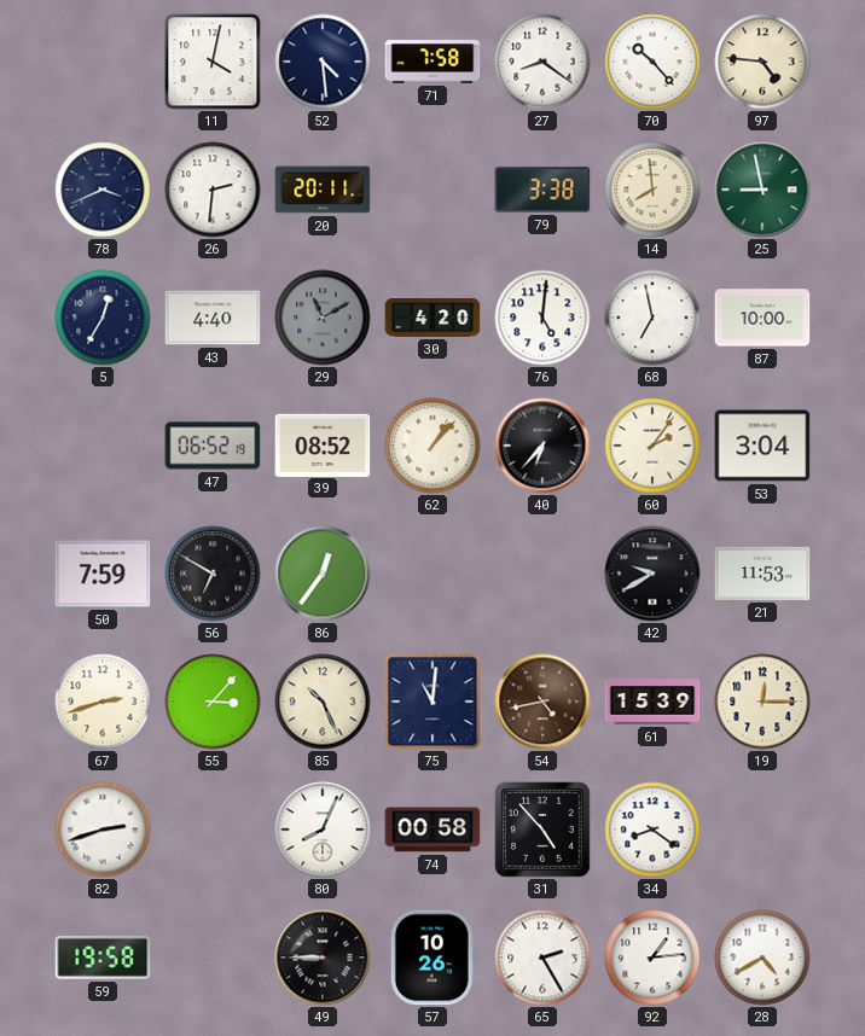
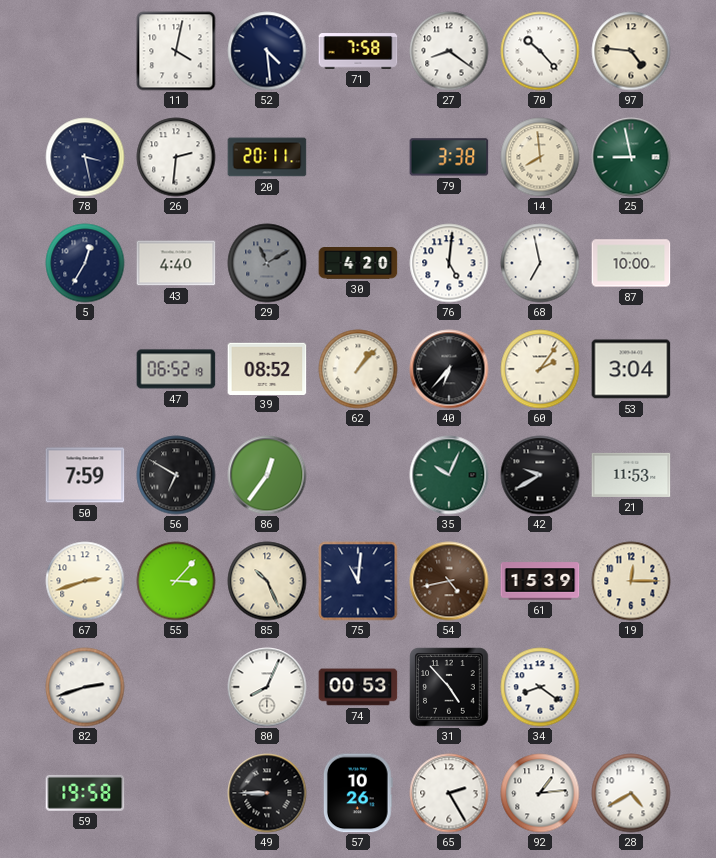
78: 3:41 -> 3:28 (85, 157)
35: none -> 10:04 (449, 475)
74: 00:58 -> 00:53 (358, 687)
